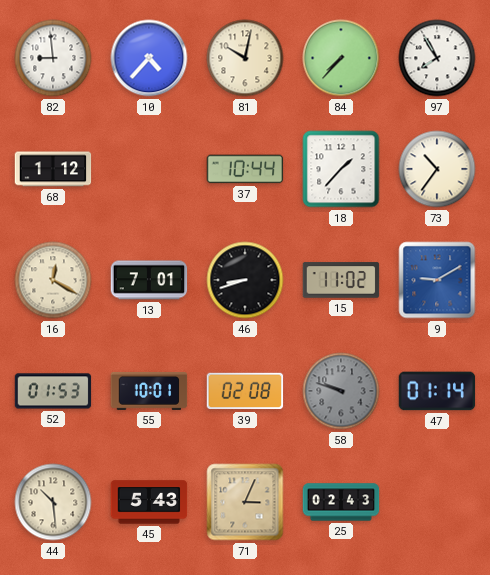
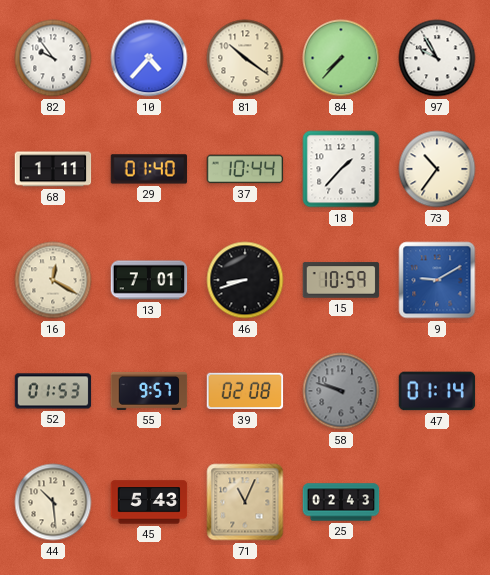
82: 8:59 -> 9:54 (53, 58)
81: 10:02 -> 10:21 (245, 58)
97: 7:55 -> 9:55 (437, 58)
68: 1:12 -> 1:11 (53, 169)
29: none -> 01:40 (149, 169)
15: 11:02 -> 10:59 (341, 280)
55: 10:01 -> 9:57 (149, 391)
71: 3:04 -> 11:04 (245, 502)
